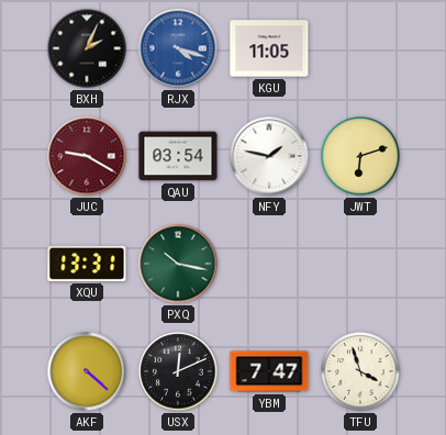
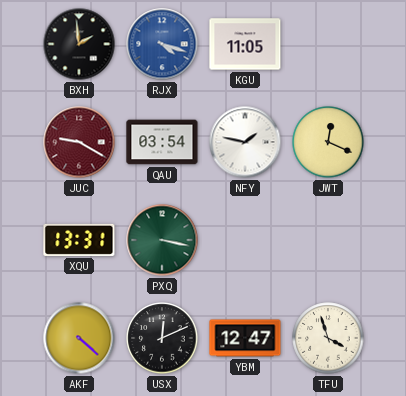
BXH: 2:04 -> 1:59 (79, 44)
JWT: 6:12 -> 12:19 (328, 142)
PXQ: 10:17 -> 3:17 (162, 240)
YBM: 7:47 -> 12:47 (245, 338)
